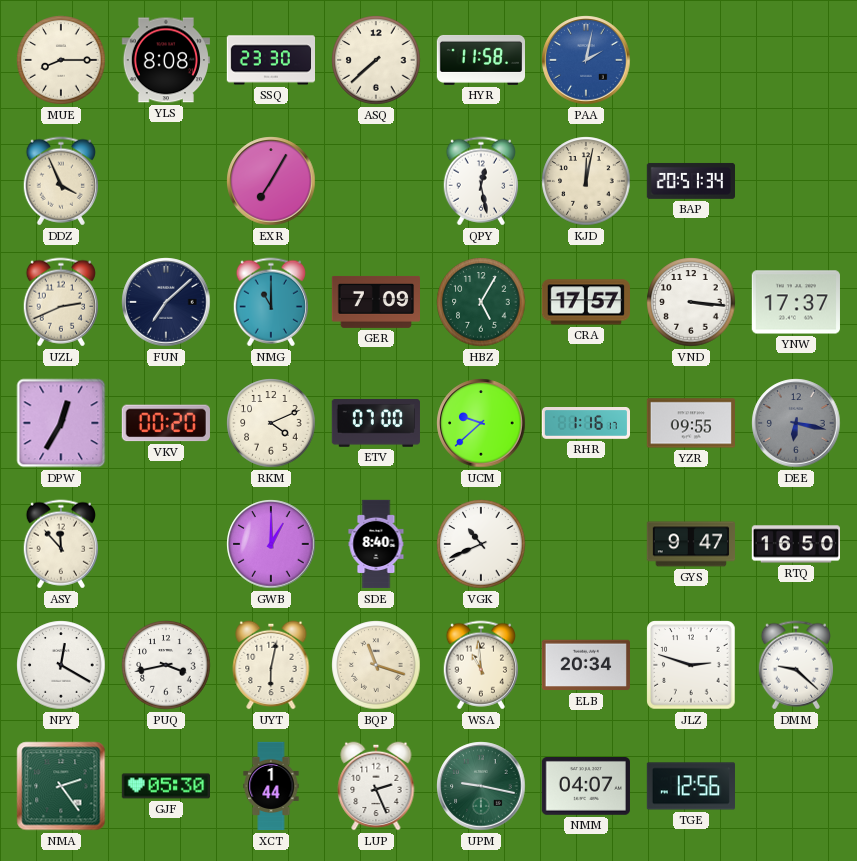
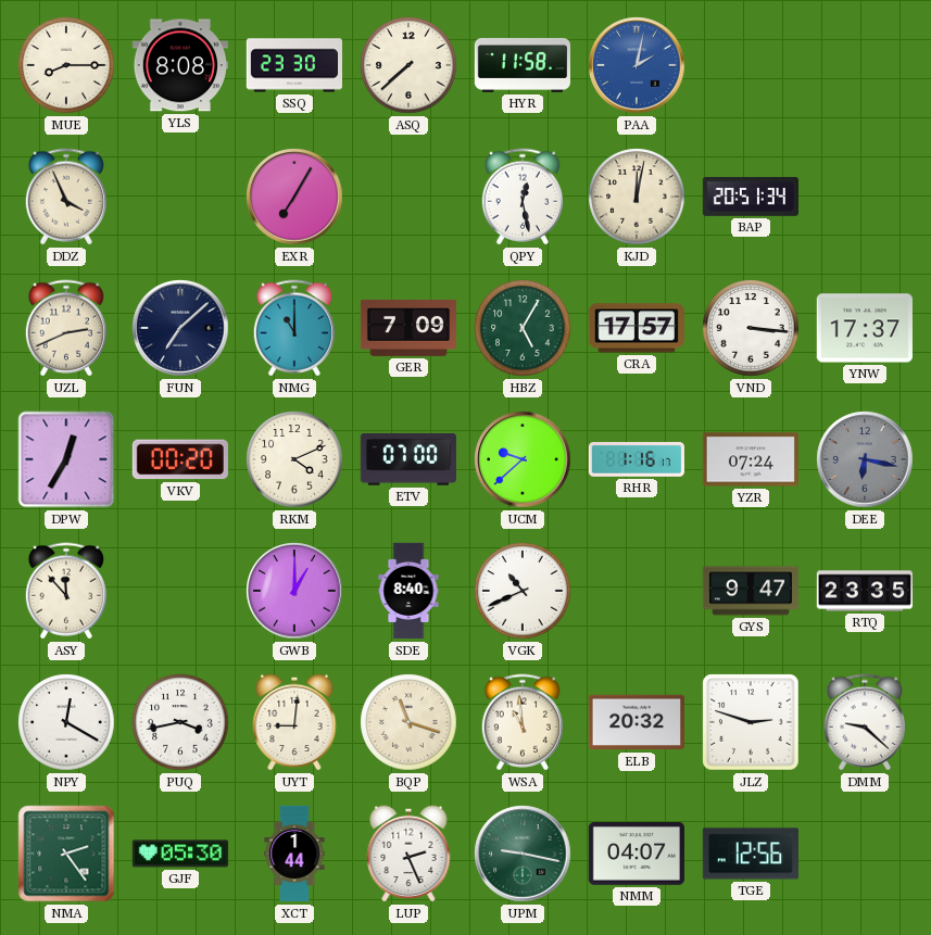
YZR: 09:55 -> 07:24 (750, 459)
RTQ: 16:50 -> 23:35 (864, 591)
UYT: 6:02 -> 9:01 (294, 722)
ELB: 20:34 -> 20:32 (636, 722)
